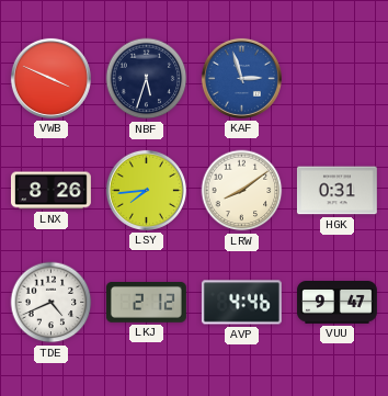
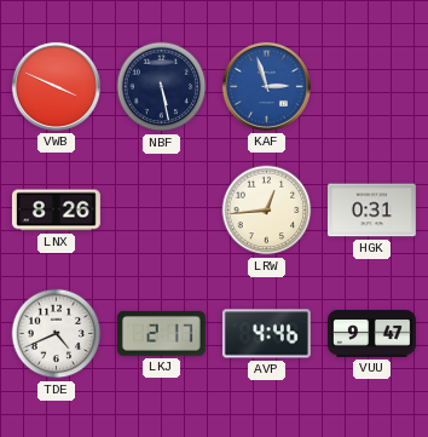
NBF: 5:33 -> 5:28 (162, 87)
LSY: 7:44 -> none (146, 190)
LRW: 8:09 -> 12:44 (267, 211)
LKJ: 2:12 -> 2:17 (161, 334)
